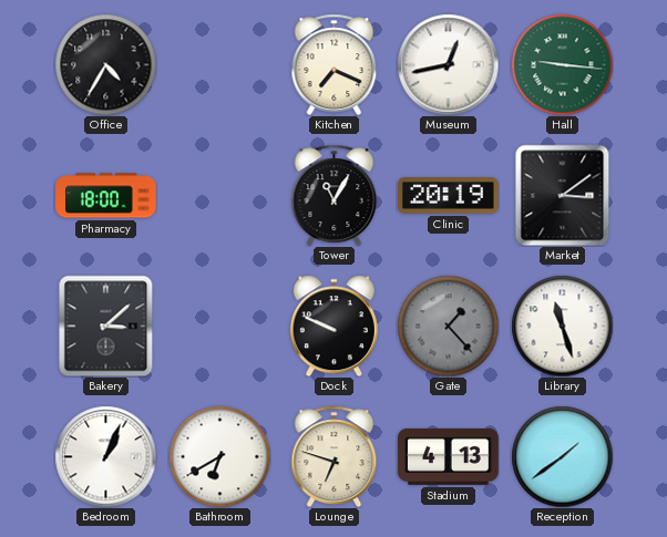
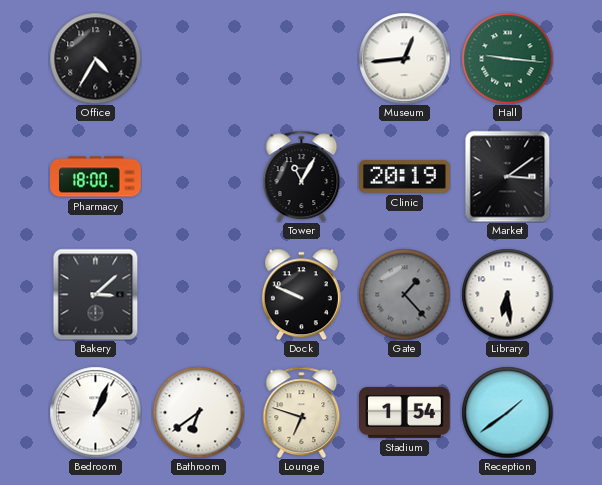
Kitchen: 7:19 -> none (335, 64)
Museum: 12:43 -> 12:44 (404, 58)
Library: 11:27 -> 6:29 (507, 294)
Bathroom: 6:40 -> 6:39 (198, 412)
Stadium: 4:13 -> 1:54 (405, 412)
